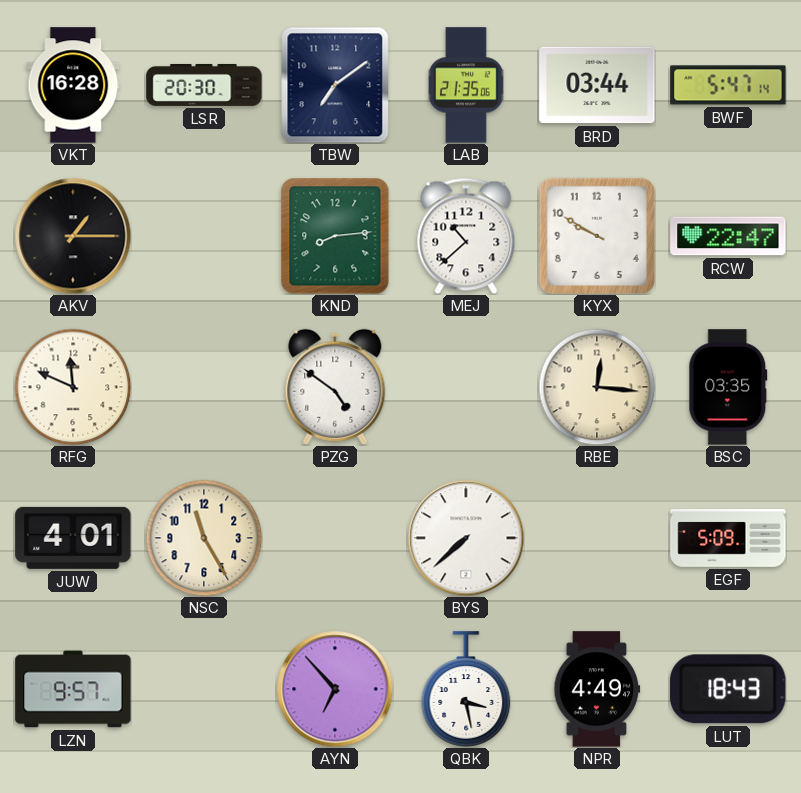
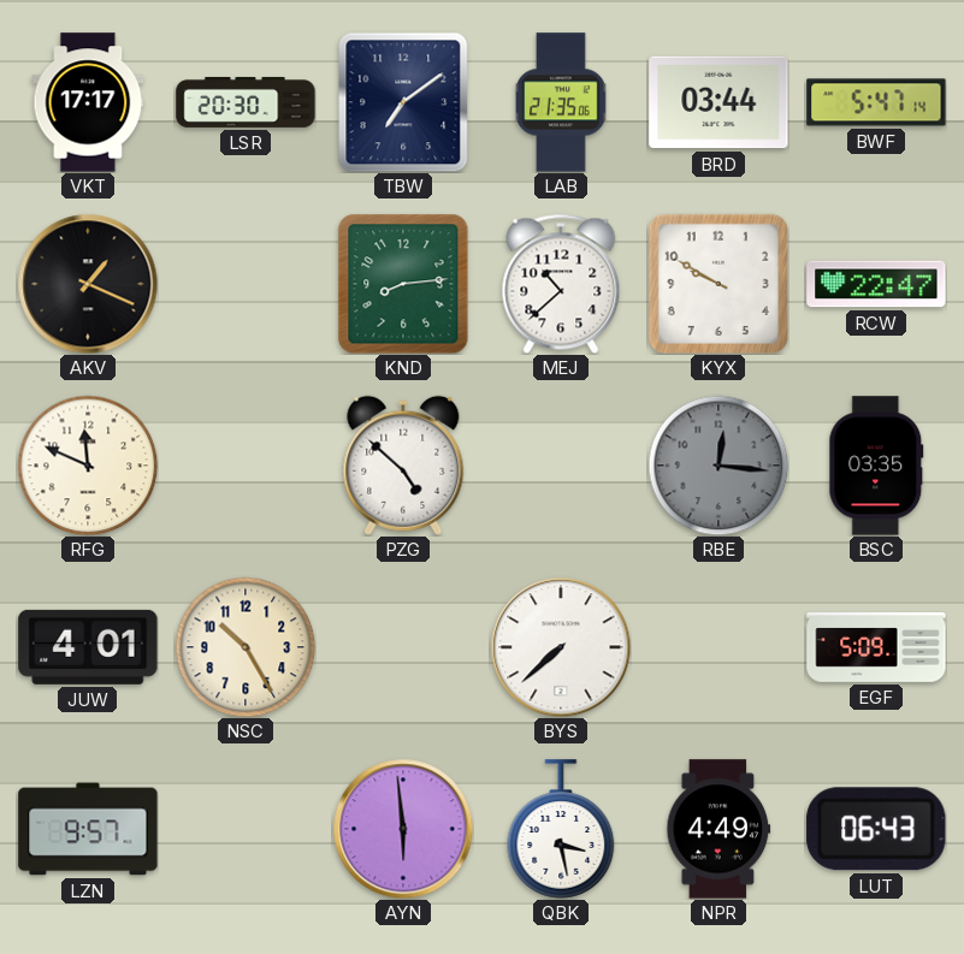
VKT: 16:28 -> 17:17 (88, 102)
AKV: 1:15 -> 1:19 (88, 284)
PZG: 4:51 -> 4:52 (403, 466)
RBE dial: cream -> grey (718, 466)
NSC: 11:25 -> 10:25 (246, 647)
AYN: 6:53 -> 5:59 (403, 829)
LUT: 18:43 -> 06:43 (876, 829)
